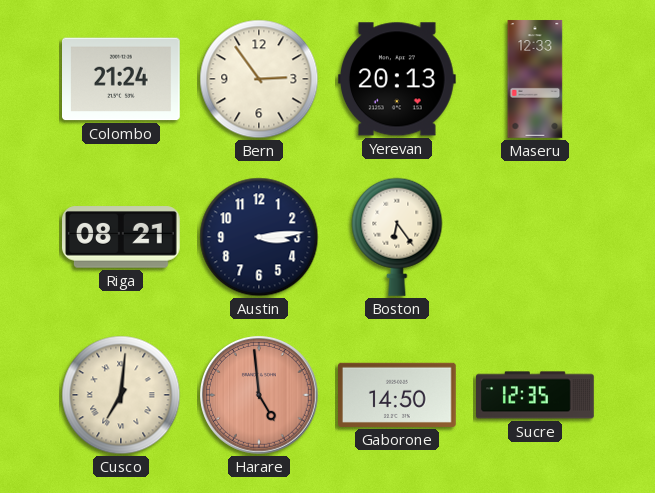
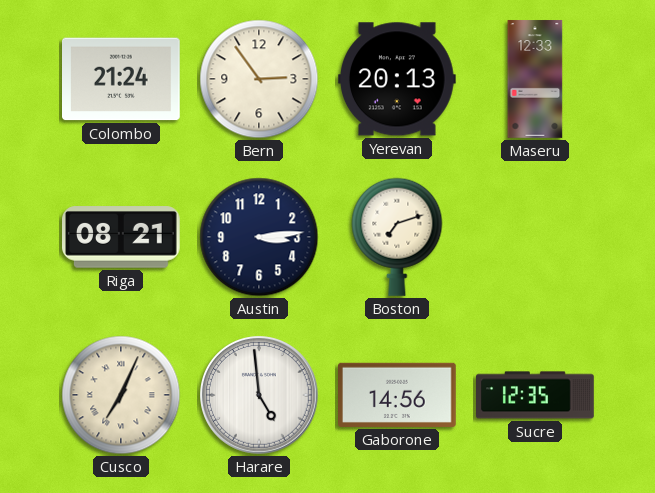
Boston: 6:24 -> 7:12 (397, 237)
Cusco: 7:01 -> 7:04 (121, 395)
Harare dial: salmon -> white (260, 396)
Gaborone: 14:50 -> 14:56 (398, 395)
